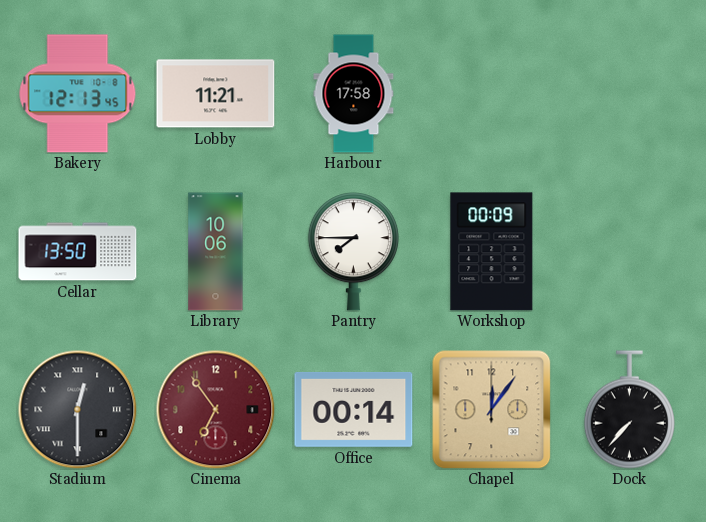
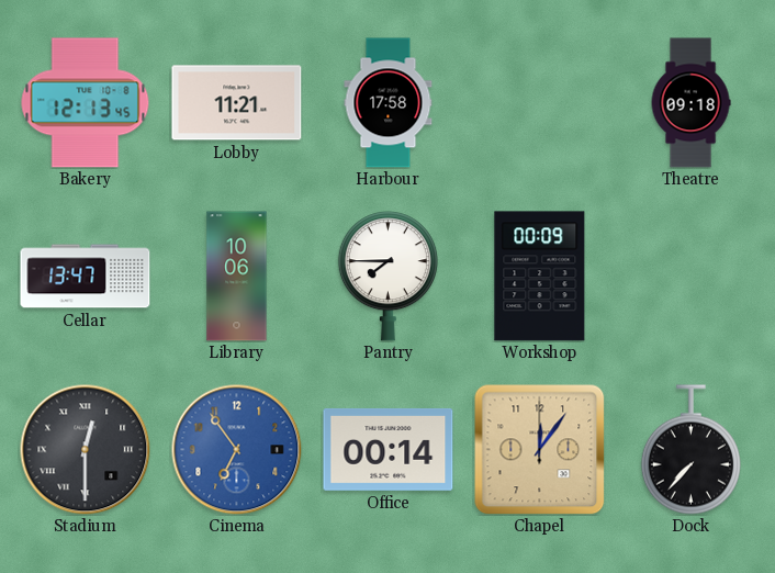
Theatre: none -> 09:18 (690, 103)
Cellar: 13:50 -> 13:47 (86, 277)
Cinema dial: burgundy -> blue (237, 450)
